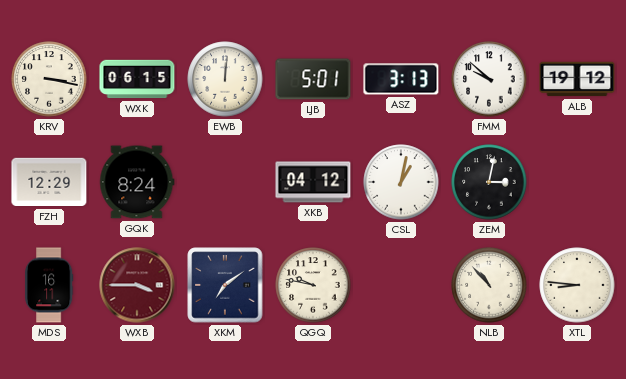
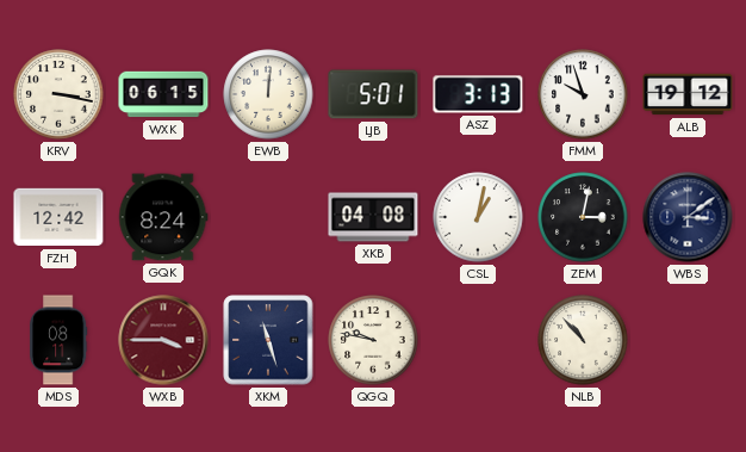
FMM: 9:52 -> 9:57 (583, 94)
FZH: 12:29 -> 12:42 (58, 217)
XKB: 04:12 -> 04:08 (373, 217)
WBS: none -> 3:09 (688, 217)
MDS: 16:11 -> 08:11 (60, 340)
XKM: 7:09 -> 11:27 (268, 340)
XTL: 8:46 -> none (577, 285)
